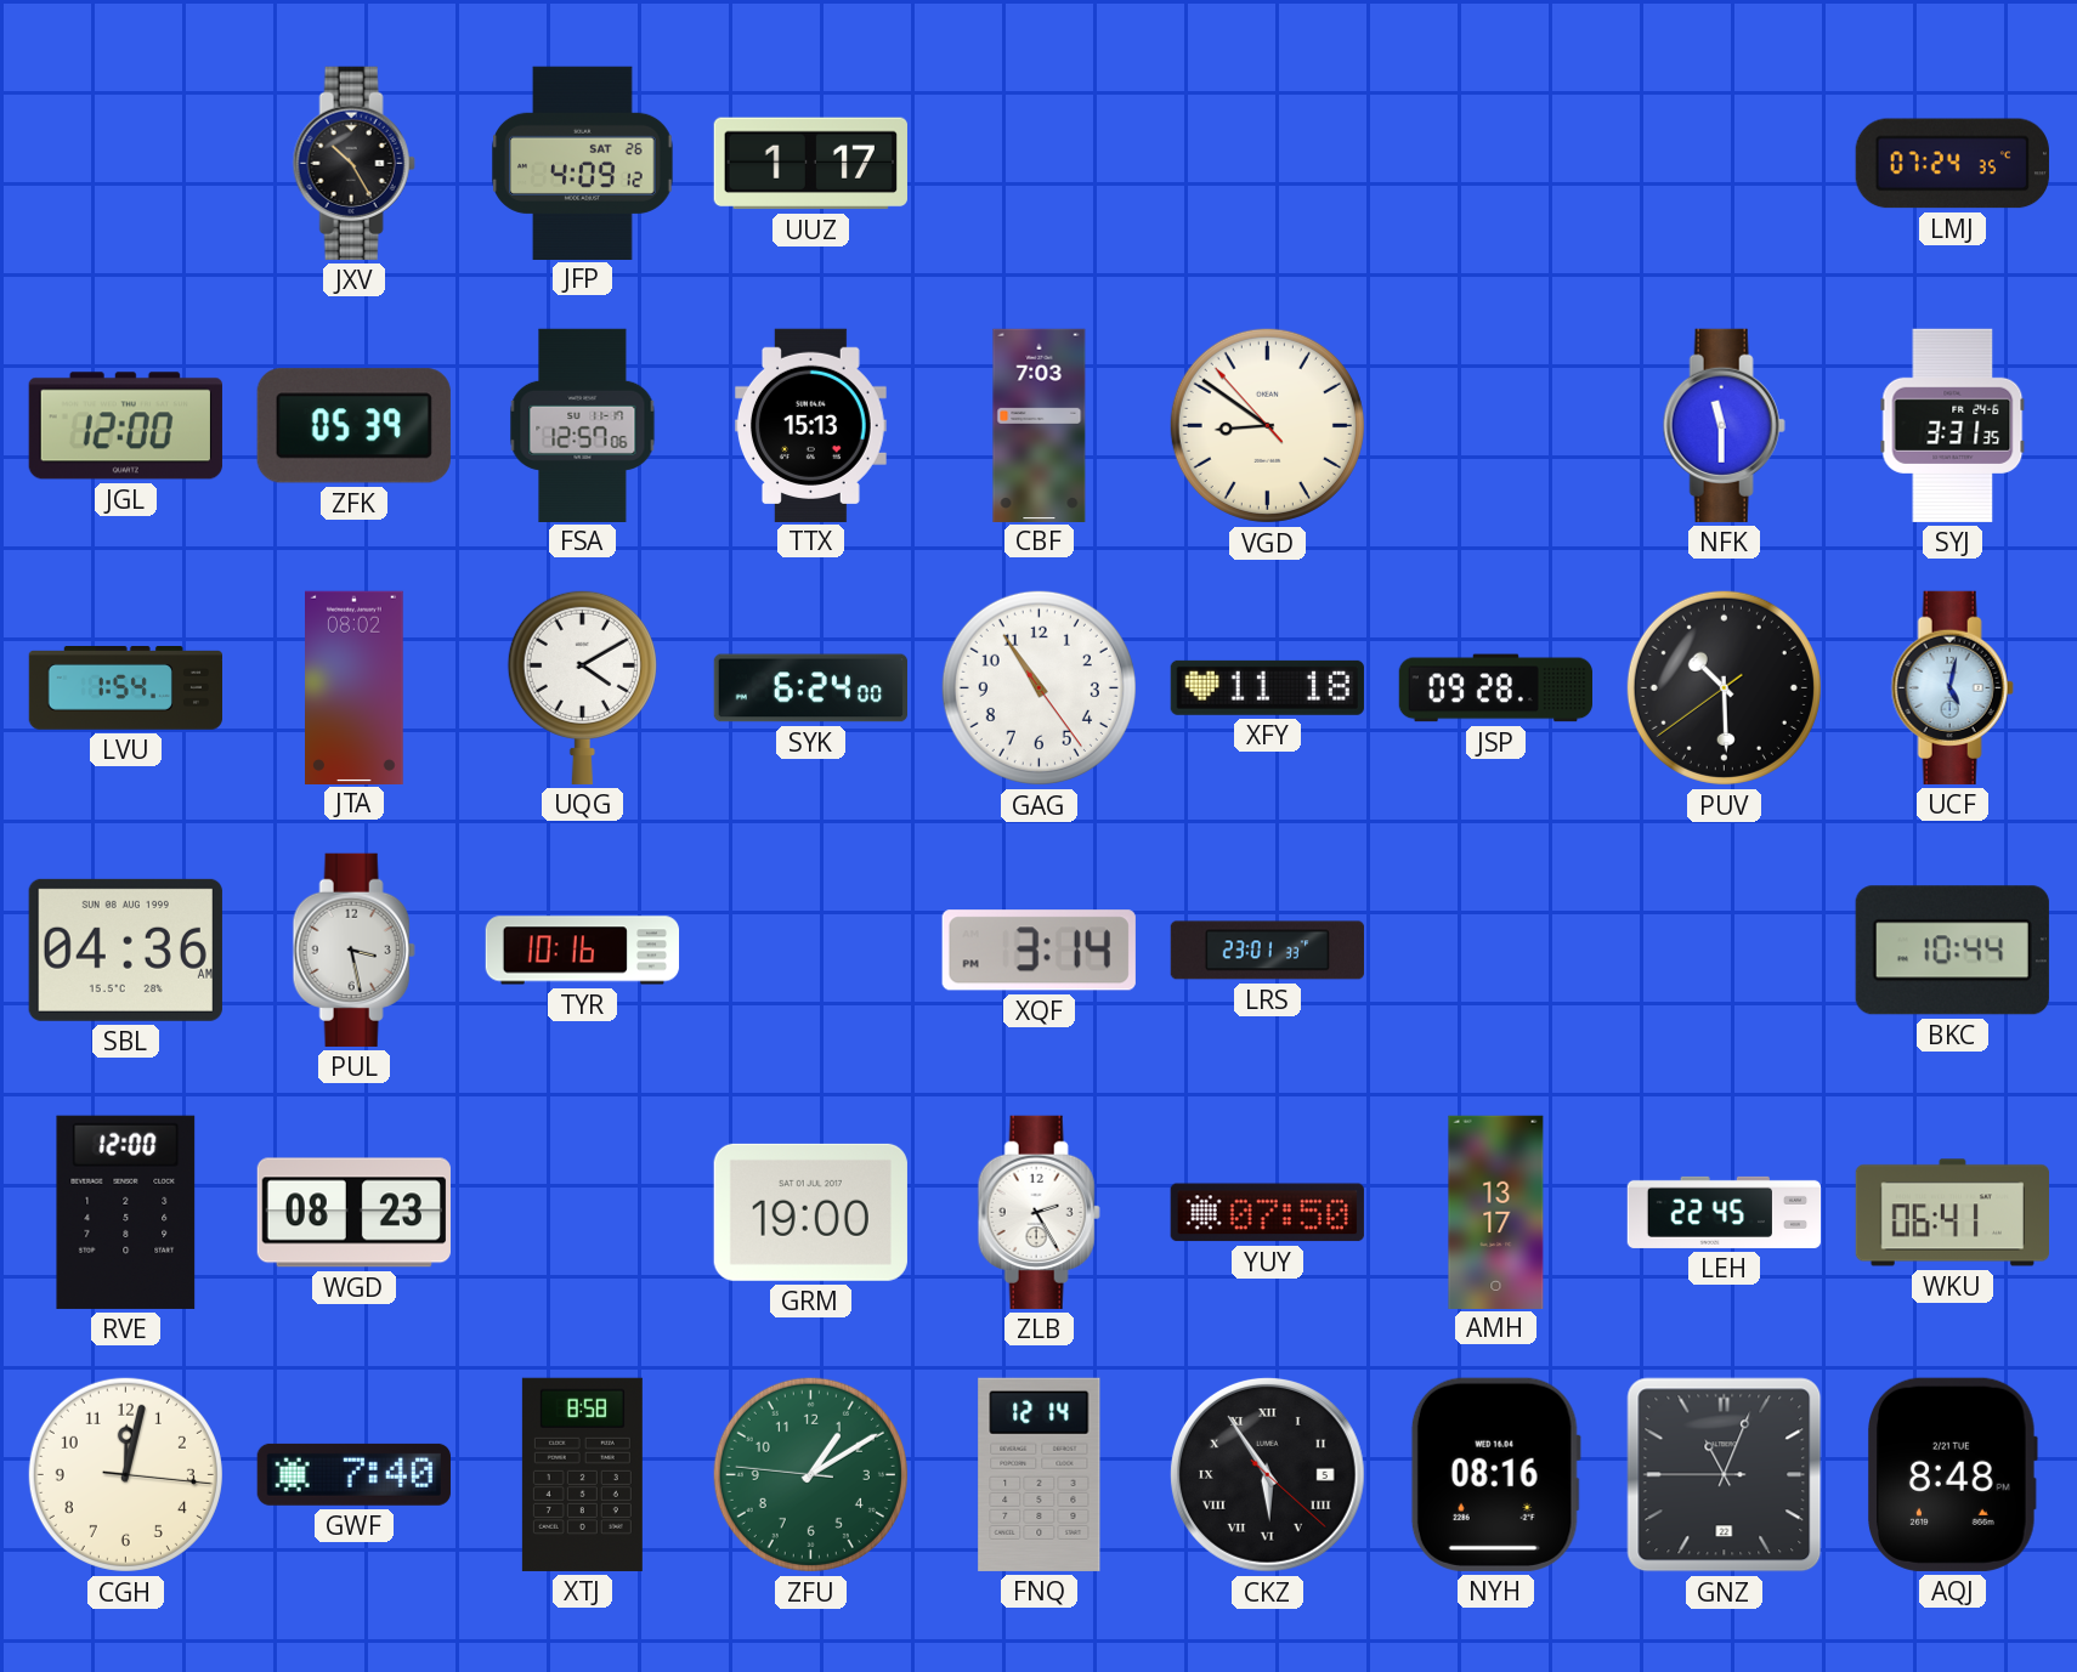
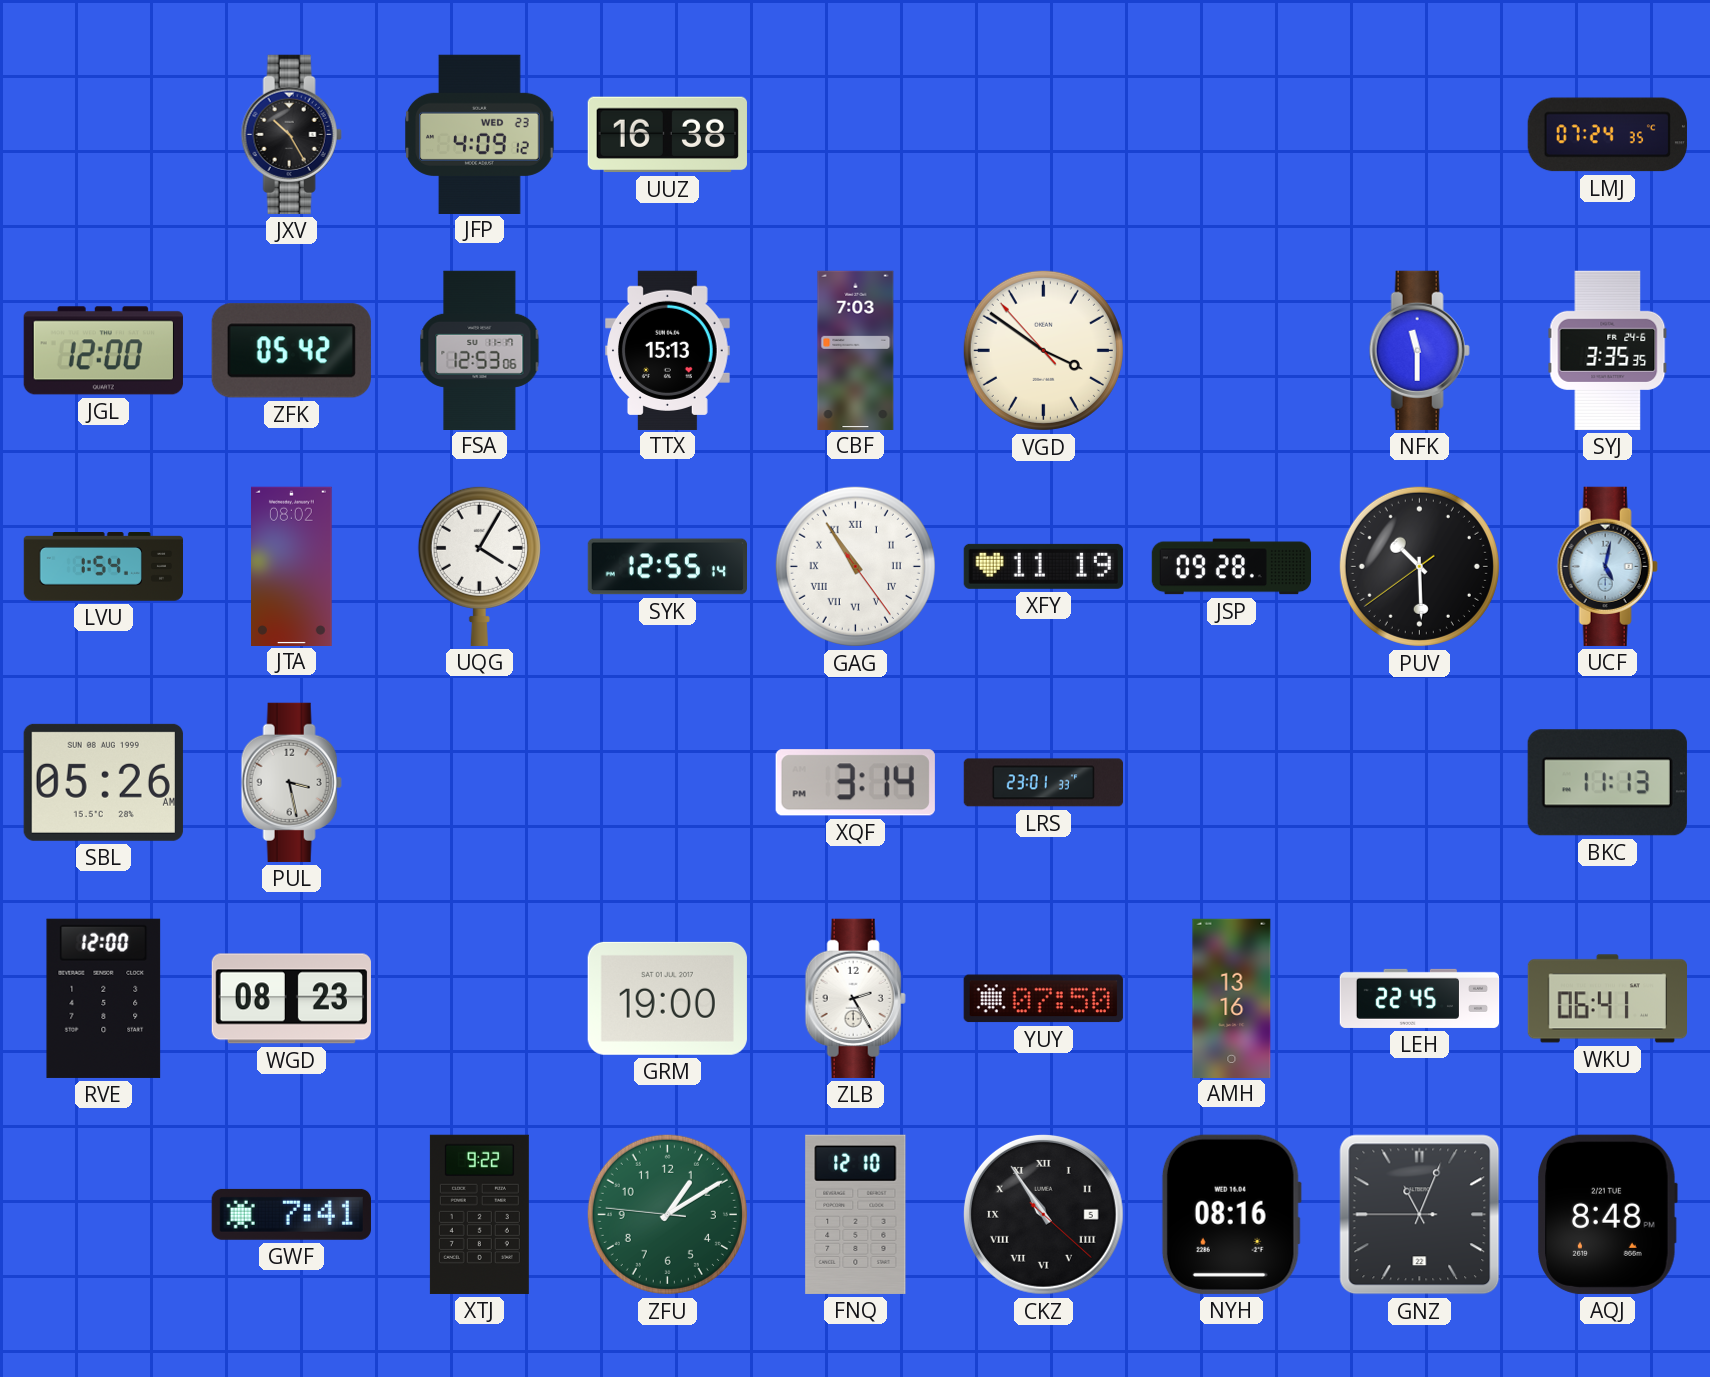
JFP date: SAT 26 -> WED 23 (480, 134)
UUZ: 1:17 -> 16:38 (667, 135)
ZFK: 05:39 -> 05:42 (291, 351)
FSA: 12:57 -> 12:53 (480, 350)
VGD: 8:50 -> 3:50 (1043, 350)
SYJ: 3:31 -> 3:35 (1608, 350)
UQG: 4:10 -> 4:05 (479, 566)
SYK: 6:24 -> 12:55 (667, 567)
GAG numerals: Arabic -> Roman (855, 566)
XFY: 11:18 -> 11:19 (1043, 566)
SBL: 04:36 -> 05:26 (103, 782)
TYR: 10:16 -> none (583, 951)
BKC: 10:44 -> 11:13 (1607, 783)
AMH: 13:17 -> 13:16 (1232, 998)
CGH: 12:02 -> none (125, 1474)
GWF: 7:40 -> 7:41 (291, 1214)
XTJ: 8:58 -> 9:22 (479, 1214)
FNQ: 12:14 -> 12:10 (856, 1214)
CKZ: 5:54 -> 10:54 (1043, 1214)
